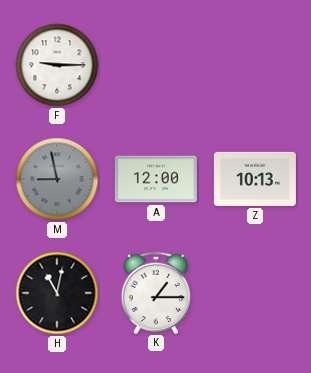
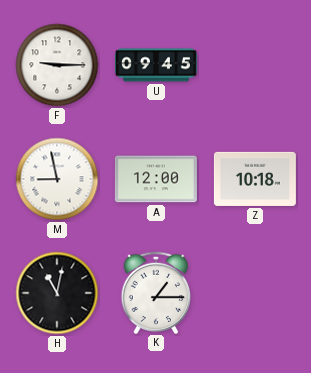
U: none -> 09:45 (156, 65)
M dial: grey -> white (57, 179)
Z: 10:13 -> 10:18 (255, 179)
